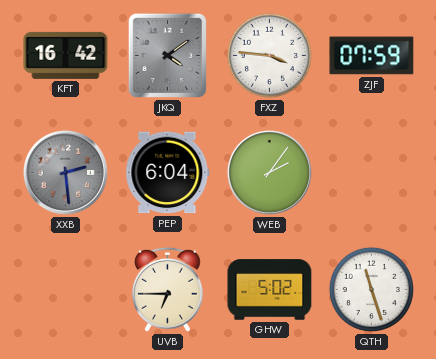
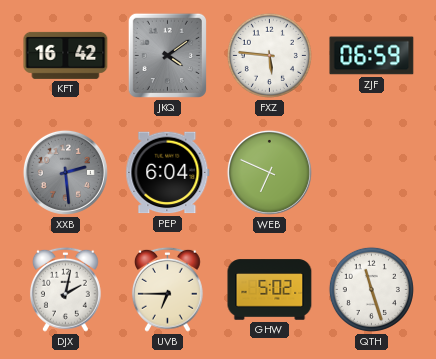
FXZ: 3:46 -> 5:46 (269, 55)
ZJF: 07:59 -> 06:59 (372, 56)
WEB: 2:06 -> 6:49 (269, 172)
DJX: none -> 2:02 (65, 289)
